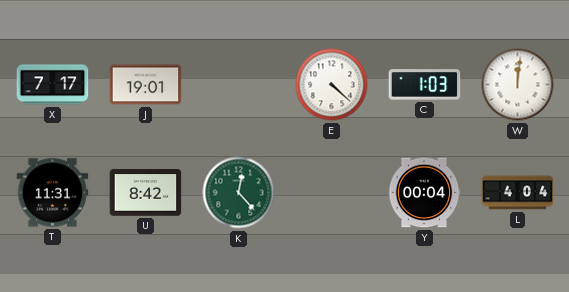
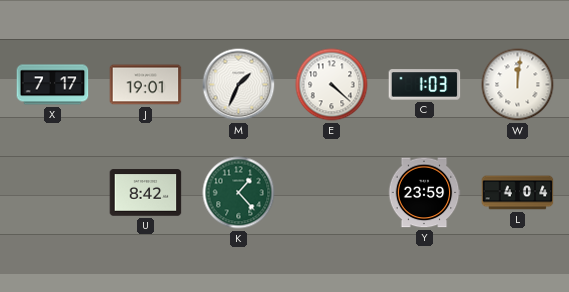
M: none -> 1:34 (239, 85)
T: 11:31 -> none (53, 193)
K: 12:23 -> 1:23 (239, 193)
Y: 00:04 -> 23:59 (424, 193)
